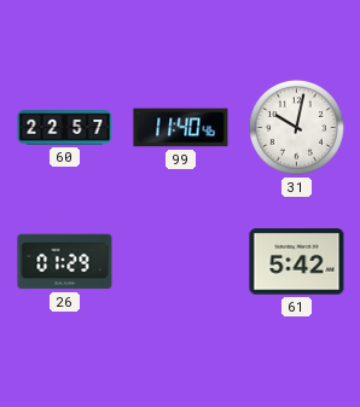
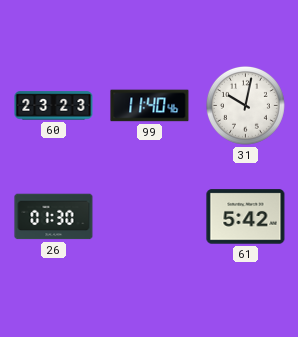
60: 22:57 -> 23:23 (54, 106)
26: 01:29 -> 01:30 (54, 217)
